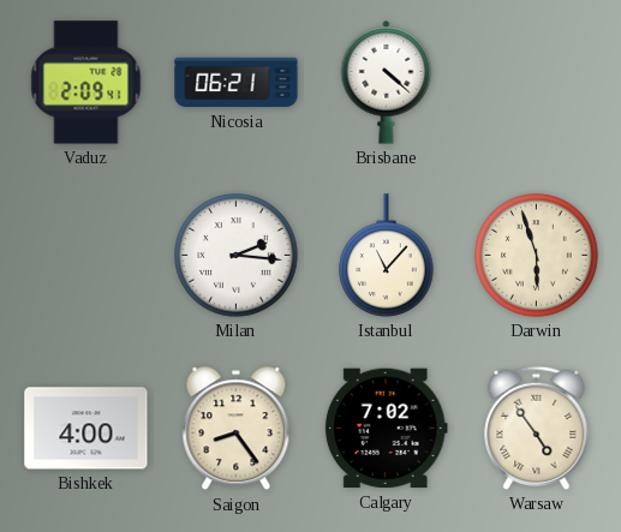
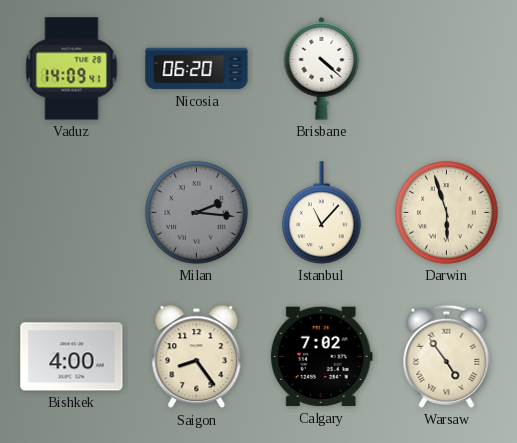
Vaduz: 2:09 -> 14:09 (72, 69)
Nicosia: 06:21 -> 06:20 (197, 69)
Milan dial: white -> grey (197, 213)
